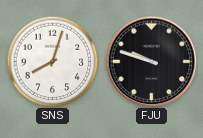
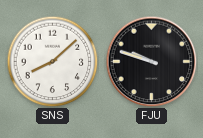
SNS: 8:03 -> 8:08 (52, 61)
